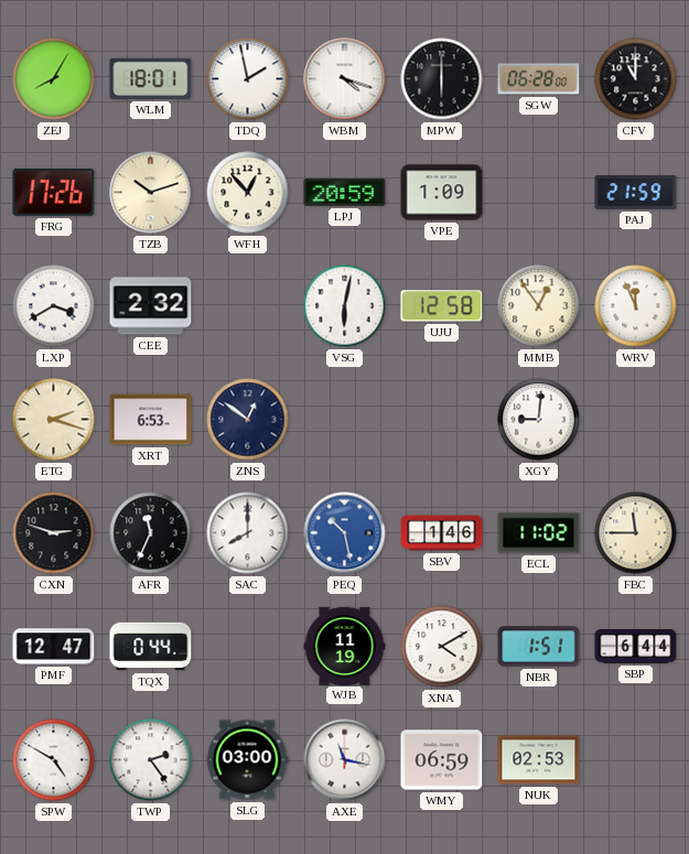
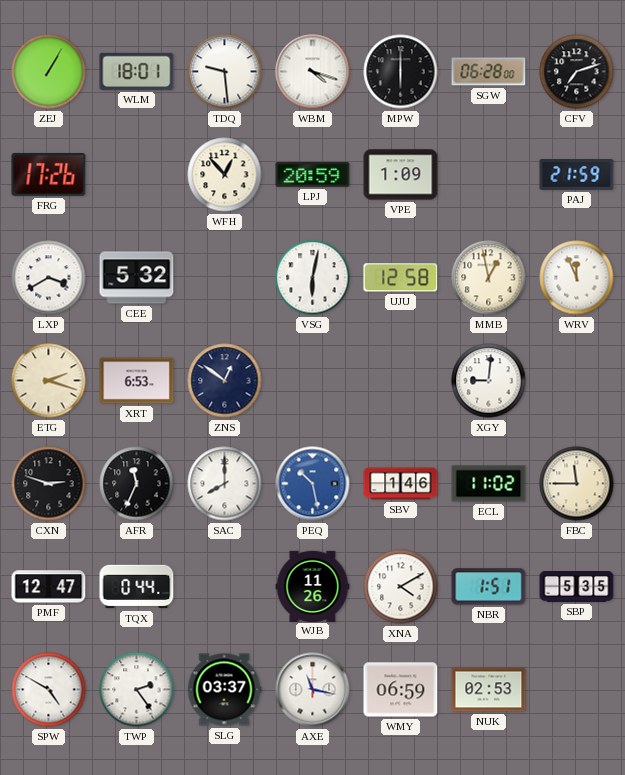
ZEJ: 8:05 -> 1:05 (49, 72)
TDQ: 1:58 -> 9:29 (225, 72)
CFV: 11:00 -> 7:12 (577, 72)
TZB: 10:12 -> none (151, 193)
CEE: 2:32 -> 5:32 (137, 278)
MMB: 12:54 -> 12:58 (489, 278)
WJB: 11:19 -> 11:26 (313, 586)
SBP: 6:44 -> 5:35 (577, 587)
SLG: 03:00 -> 03:37 (224, 690)
